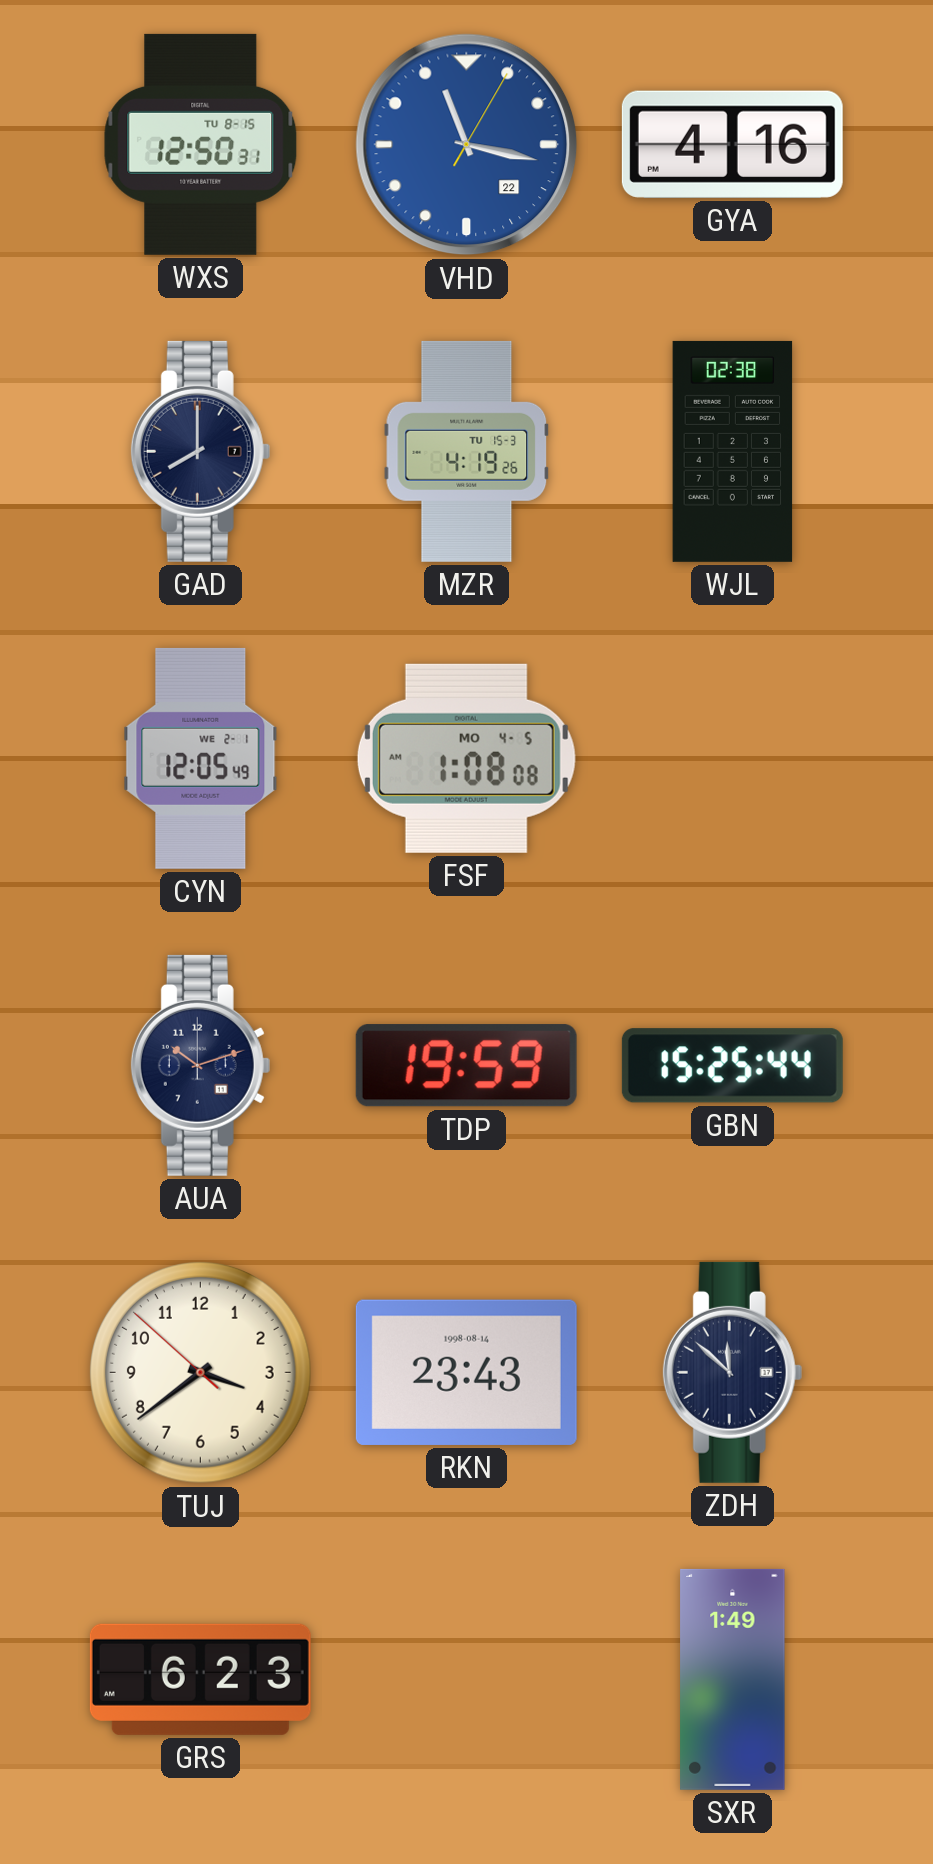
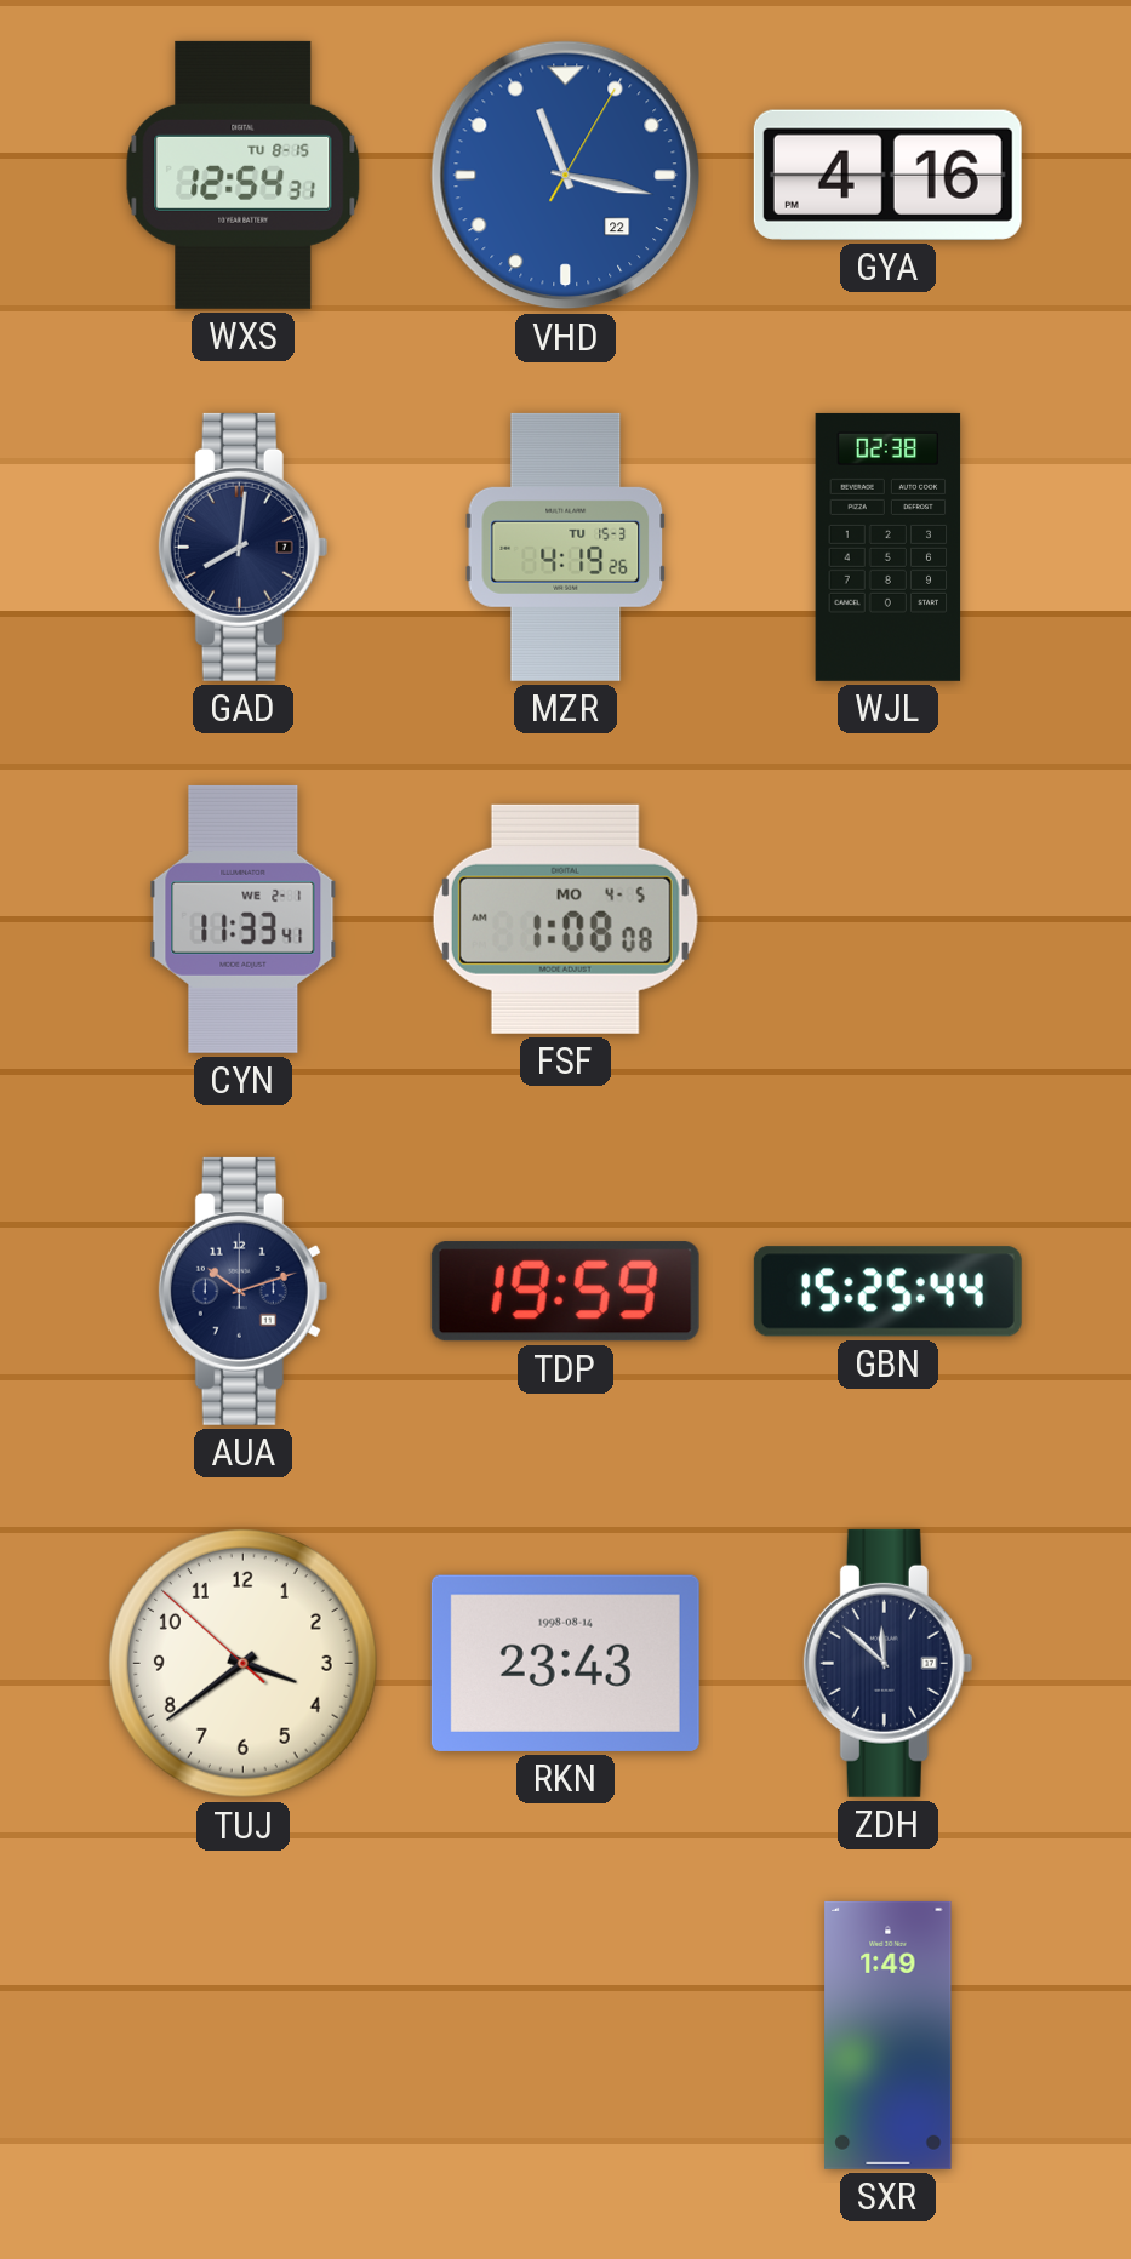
WXS: 12:50 -> 12:54 (244, 175)
GAD: 8:00 -> 8:01 (244, 547)
CYN: 12:05 -> 11:33 (244, 919)
GRS: 6:23 -> none (200, 1679)
